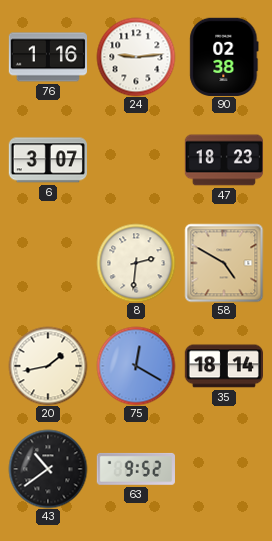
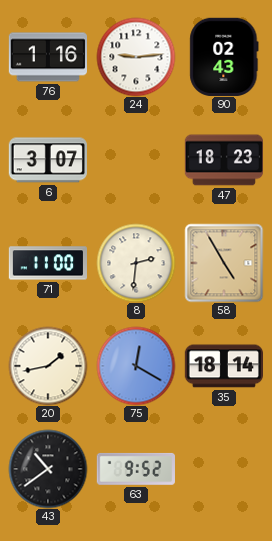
90: 02:38 -> 02:43 (224, 57)
71: none -> 11:00 (47, 263)
58: 4:50 -> 4:55 (224, 263)
